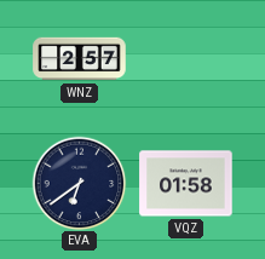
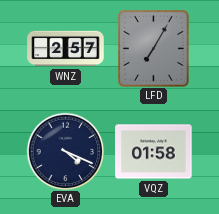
LFD: none -> 7:05 (153, 48)
EVA: 6:39 -> 4:19 (65, 151)
